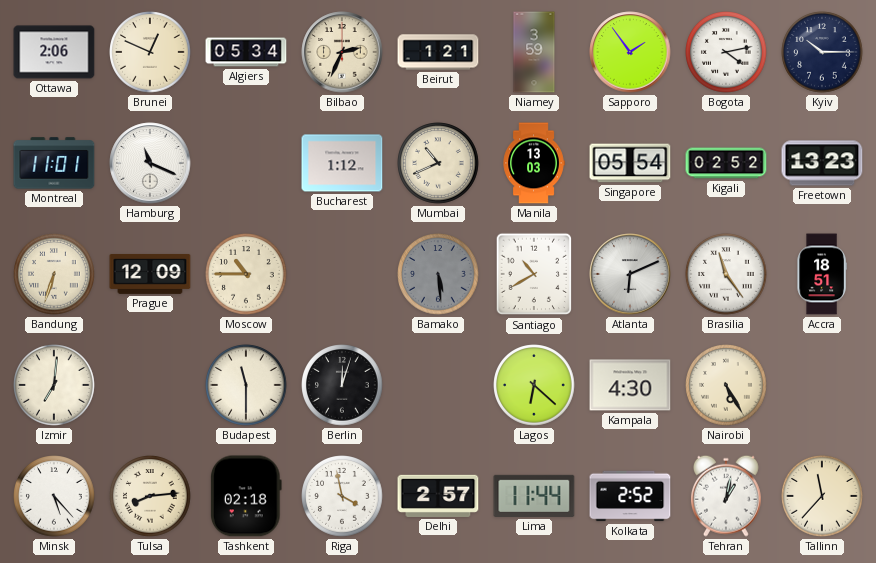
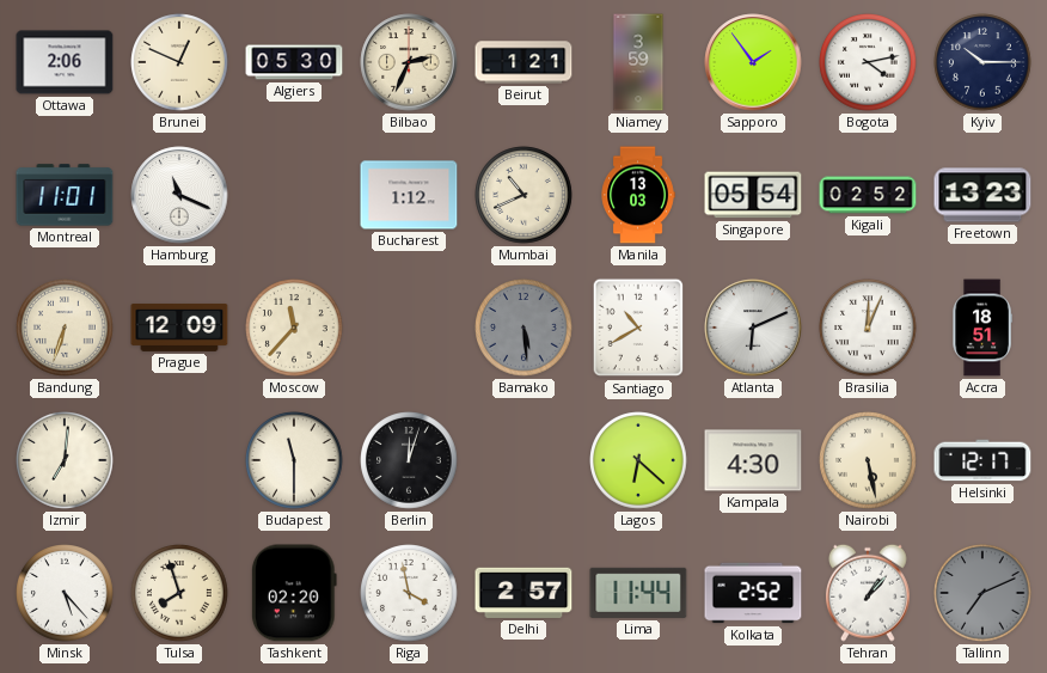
Algiers: 05:34 -> 05:30 (294, 62)
Moscow: 10:45 -> 11:37 (294, 328)
Brasilia: 11:24 -> 12:04 (868, 328)
Nairobi: 5:25 -> 5:28 (868, 460)
Helsinki: none -> 12:17 (982, 460)
Tulsa: 8:14 -> 7:57 (179, 593)
Tashkent: 02:18 -> 02:20 (294, 593)
Tehran: 1:02 -> 1:07 (868, 593)
Tallinn: 11:37 -> 7:11 (982, 593)
Tallinn dial: cream -> grey (982, 593)
